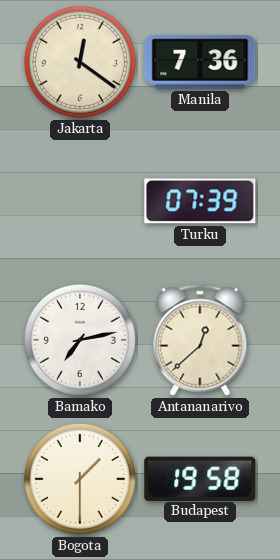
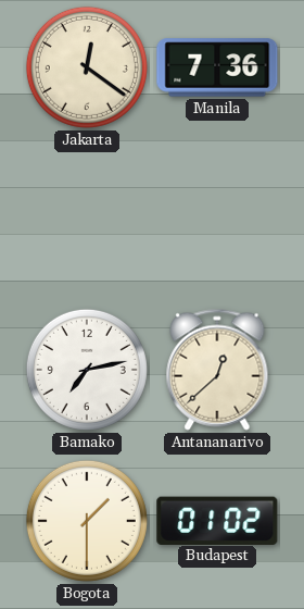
Turku: 07:39 -> none (200, 201)
Budapest: 19:58 -> 01:02 (217, 520)
